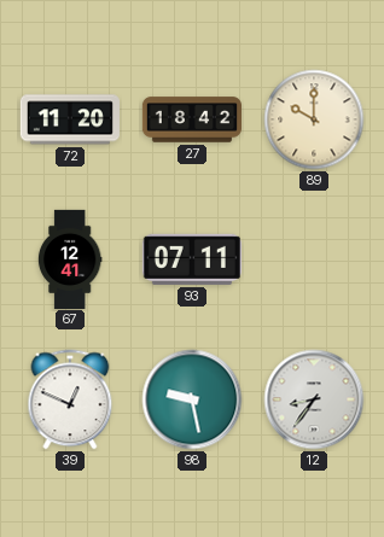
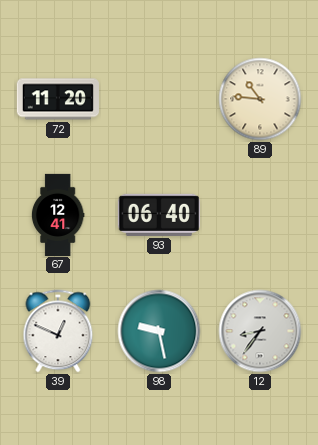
27: 18:42 -> none (191, 119)
89: 10:00 -> 10:46 (260, 99)
93: 07:11 -> 06:40 (159, 215)
